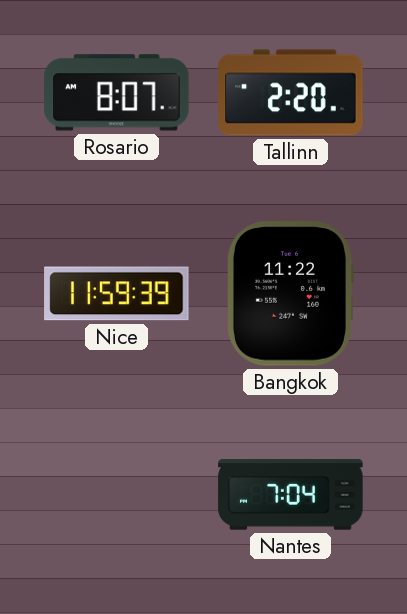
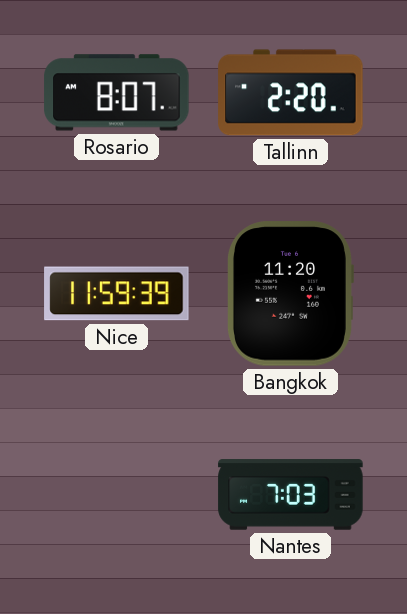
Bangkok: 11:22 -> 11:20 (291, 294)
Nantes: 7:04 -> 7:03 (291, 495)
